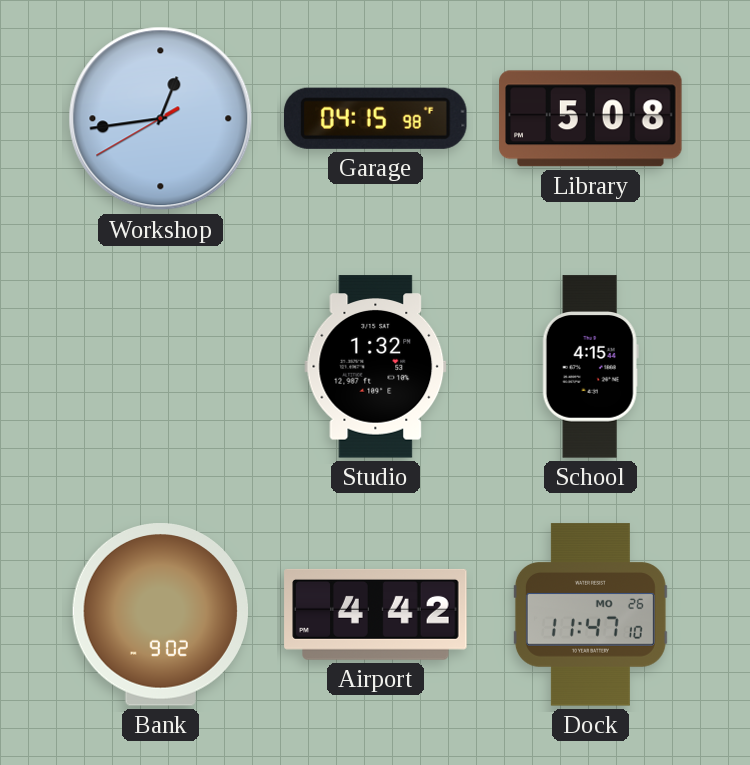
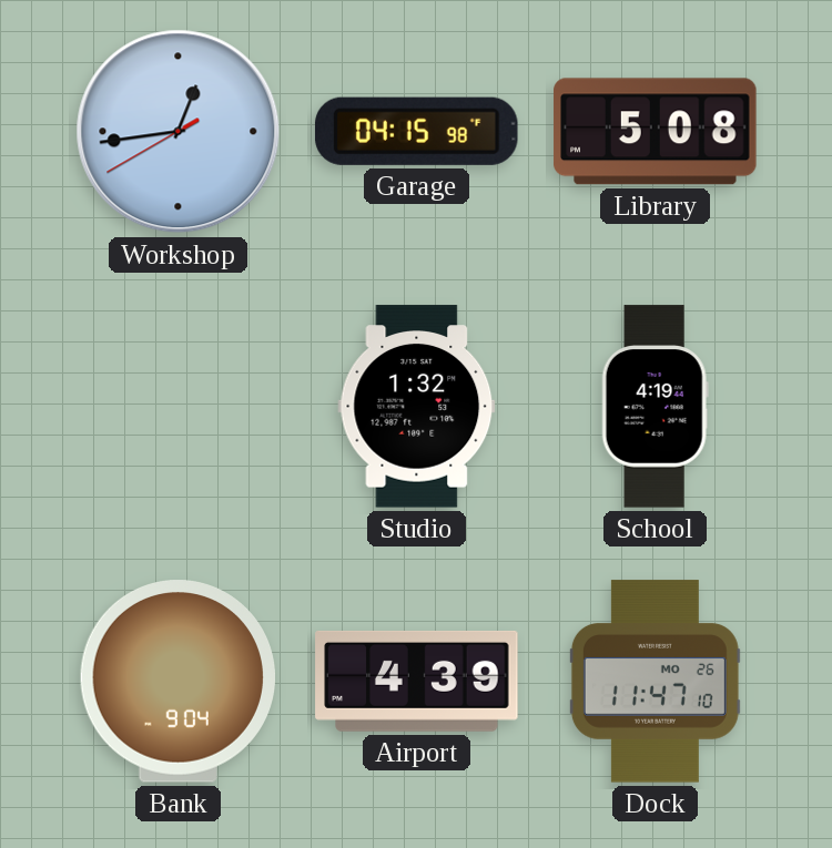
School: 4:15 -> 4:19 (655, 407)
Bank: 9:02 -> 9:04 (177, 682)
Airport: 4:42 -> 4:39 (417, 681)
